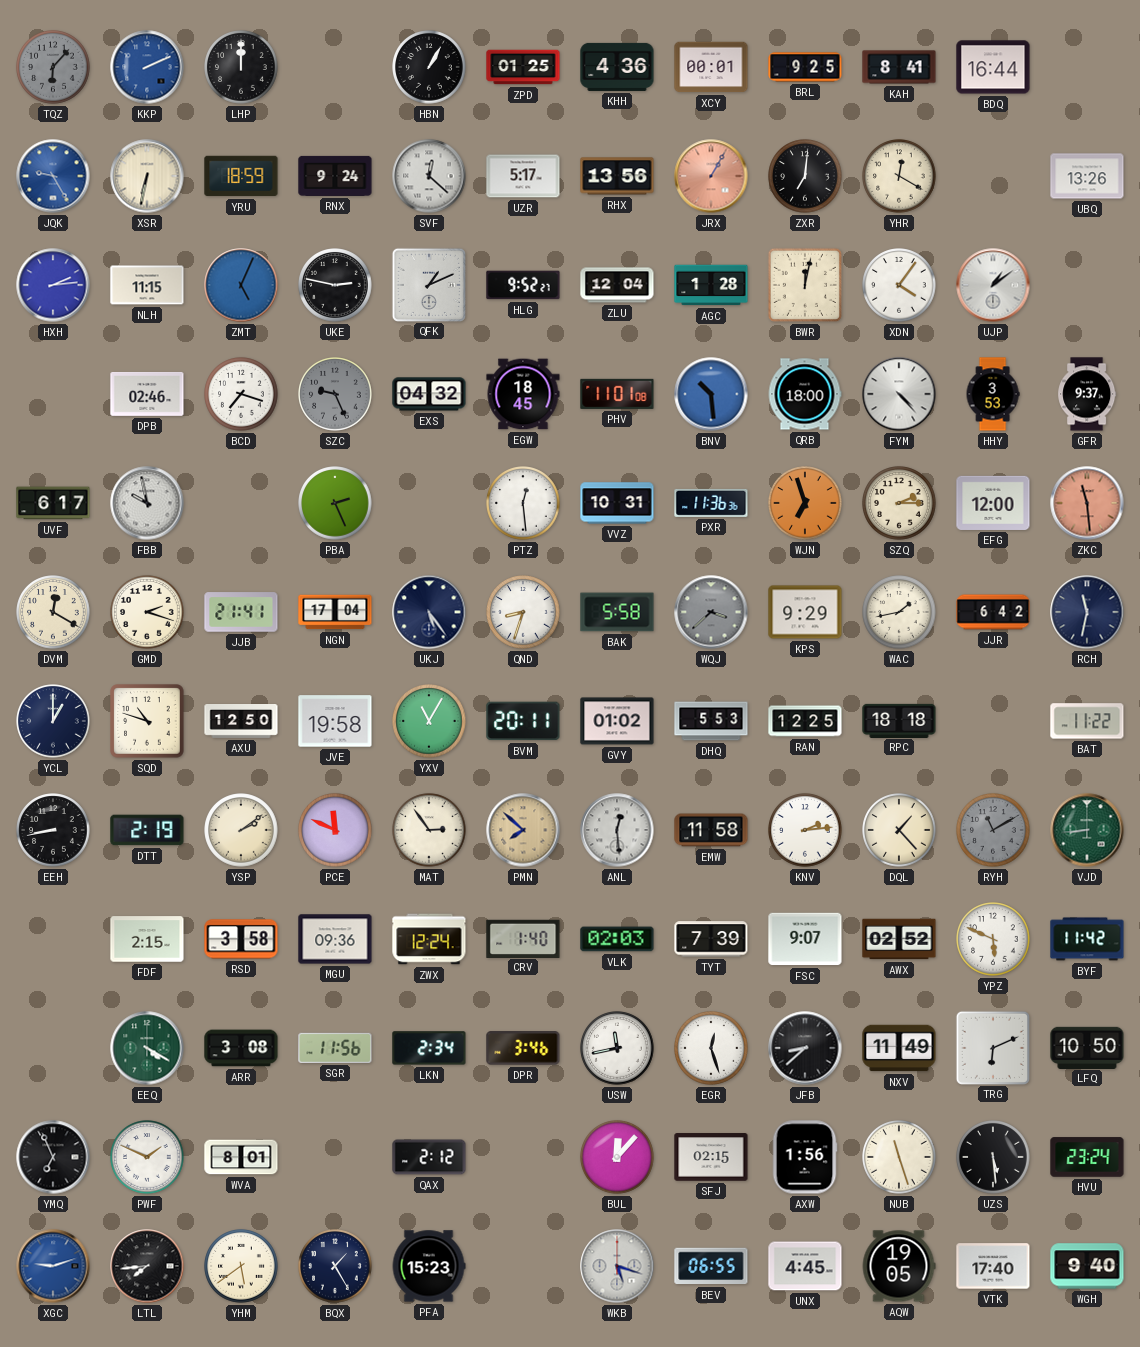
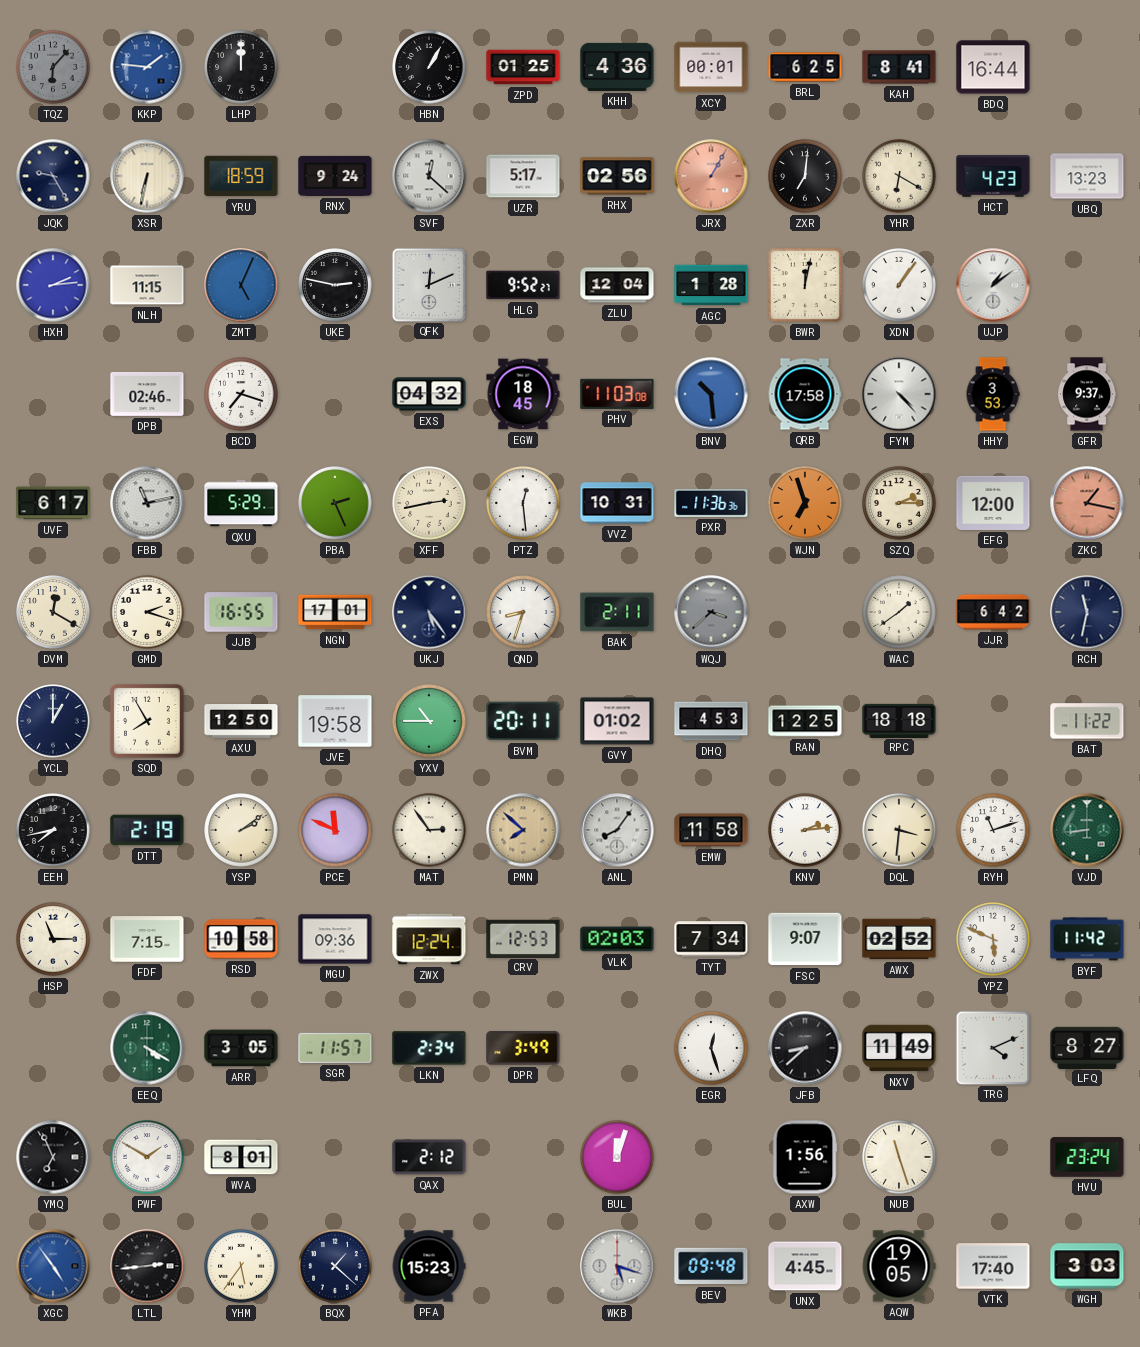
KKP: 2:11 -> 1:46 (147, 67)
BRL: 9:25 -> 6:25 (805, 67)
JQK dial: blue -> navy (53, 176)
RHX: 13:56 -> 02:56 (617, 176)
YHR: 12:20 -> 6:20 (899, 176)
HCT: none -> 4:23 (993, 176)
UBQ: 13:26 -> 13:23 (1087, 176)
QFK: 1:11 -> 12:11 (428, 284)
XDN: 4:06 -> 1:06 (899, 285)
SZC: 9:26 -> none (335, 394)
PHV: 11:01 -> 11:03 (617, 394)
QRB: 18:00 -> 17:58 (805, 394)
FBB: 9:58 -> 11:13 (147, 503)
QXU: none -> 5:29 (241, 503)
XFF: none -> 2:43 (429, 503)
ZKC: 11:29 -> 1:17 (1087, 503)
JJB: 21:41 -> 16:55 (241, 612)
NGN: 17:04 -> 17:01 (335, 612)
BAK: 5:58 -> 2:11 (617, 612)
KPS: 9:29 -> none (805, 612)
WAC: 1:43 -> 1:39 (899, 612)
SQD: 10:48 -> 7:55 (147, 721)
YXV: 11:05 -> 10:45 (429, 721)
DHQ: 5:53 -> 4:53 (711, 721)
EEH: 8:43 -> 7:43 (53, 830)
ANL: 12:29 -> 8:06 (617, 830)
DQL: 1:23 -> 3:31 (899, 830)
RYH: 11:10 -> 11:12 (993, 830)
RYH dial: grey -> white (993, 830)
HSP: none -> 11:15 (53, 939)
FDF: 2:15 -> 7:15 (147, 939)
RSD: 3:58 -> 10:58 (241, 939)
CRV: 1:40 -> 12:53 (523, 938)
TYT: 7:39 -> 7:34 (711, 939)
ARR: 3:08 -> 3:05 (241, 1048)
SGR: 11:56 -> 11:57 (335, 1048)
DPR: 3:46 -> 3:49 (523, 1048)
USW: 11:43 -> none (617, 1048)
TRG: 6:11 -> 4:11 (992, 1047)
LFQ: 10:50 -> 8:27 (1087, 1047)
PWF: 1:49 -> 1:50 (147, 1157)
BUL: 12:07 -> 12:03 (617, 1157)
SFJ: 02:15 -> none (711, 1157)
UZS: 5:29 -> none (993, 1157)
XGC: 9:12 -> 4:54 (53, 1266)
LTL: 7:44 -> 2:44 (147, 1266)
YHM: 5:39 -> 5:36 (241, 1266)
BQX: 1:25 -> 1:22 (335, 1266)
BEV: 06:55 -> 09:48 (711, 1266)
WGH: 9:40 -> 3:03 (1087, 1266)
